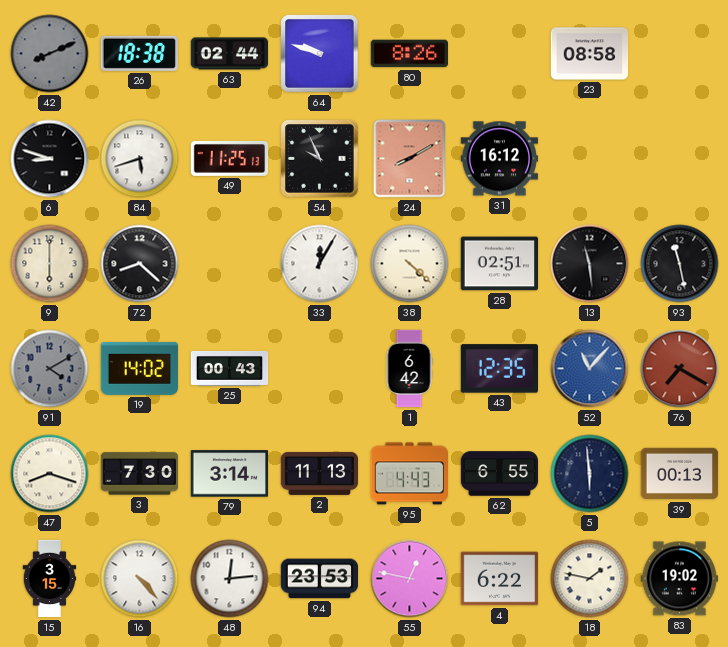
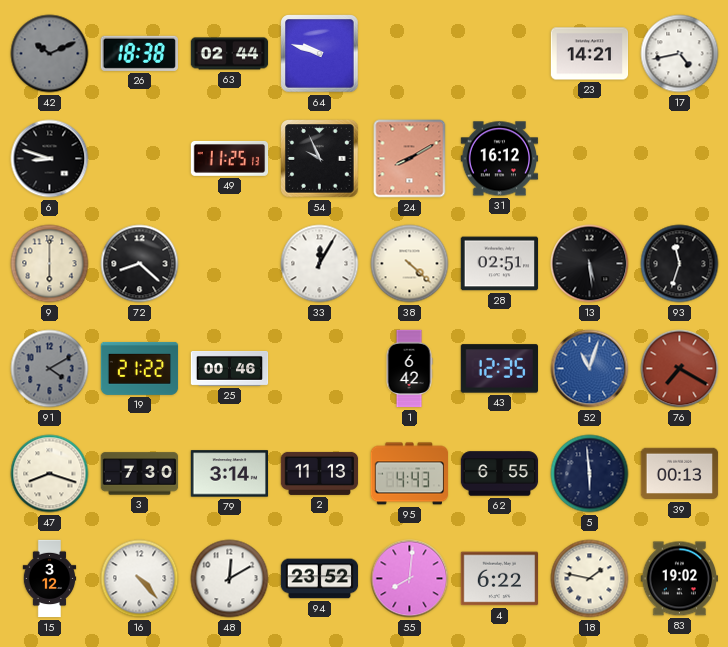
42: 8:11 -> 10:11 (50, 54)
80: 8:26 -> none (409, 54)
23: 08:58 -> 14:21 (590, 54)
17: none -> 4:43 (680, 54)
84: 5:42 -> none (140, 159)
13: 11:29 -> 5:29 (590, 264)
93: 11:28 -> 11:33 (680, 264)
19: 14:02 -> 21:22 (140, 368)
25: 00:43 -> 00:46 (230, 368)
52: 11:07 -> 11:03 (590, 369)
15: 3:15 -> 3:12 (50, 579)
48: 12:14 -> 12:10 (230, 579)
94: 23:53 -> 23:52 (320, 579)
55: 12:47 -> 8:01 (410, 579)
